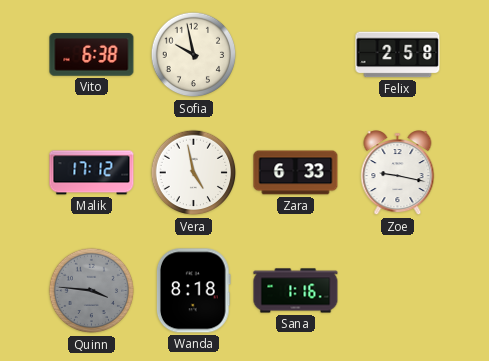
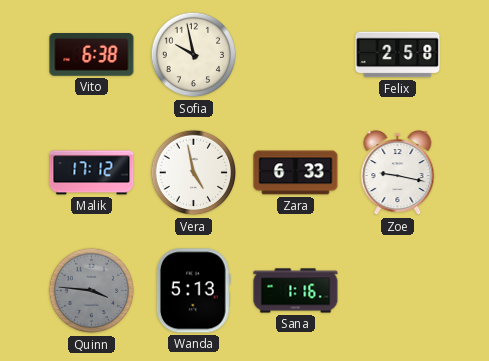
Wanda: 8:18 -> 5:13 (193, 291)
